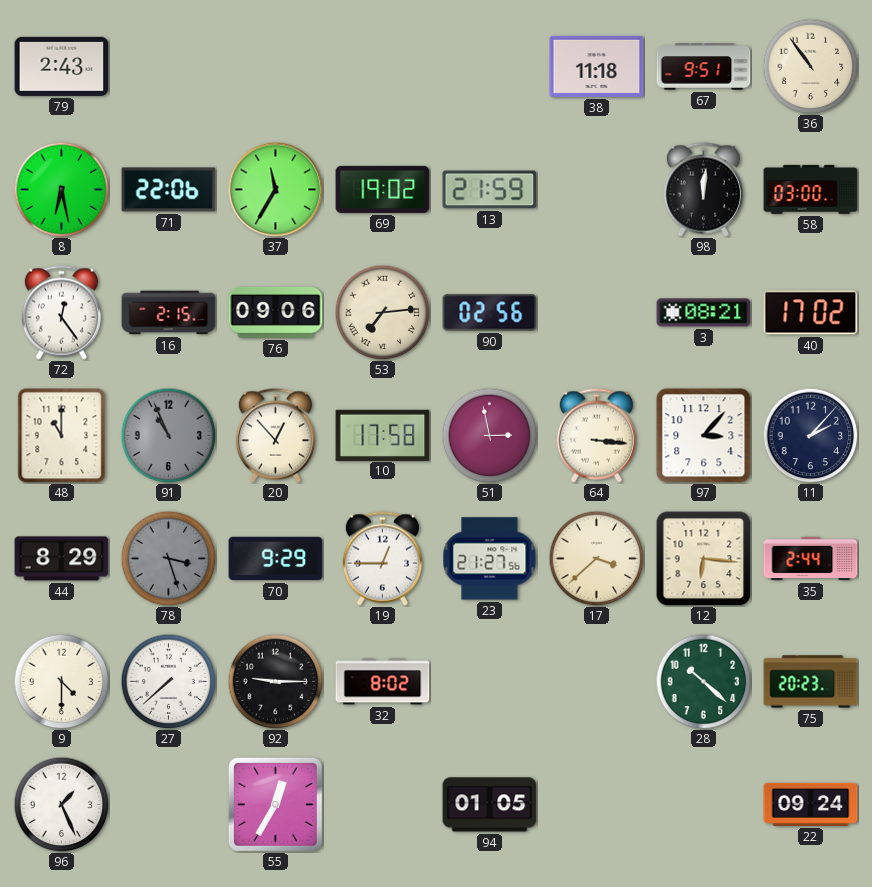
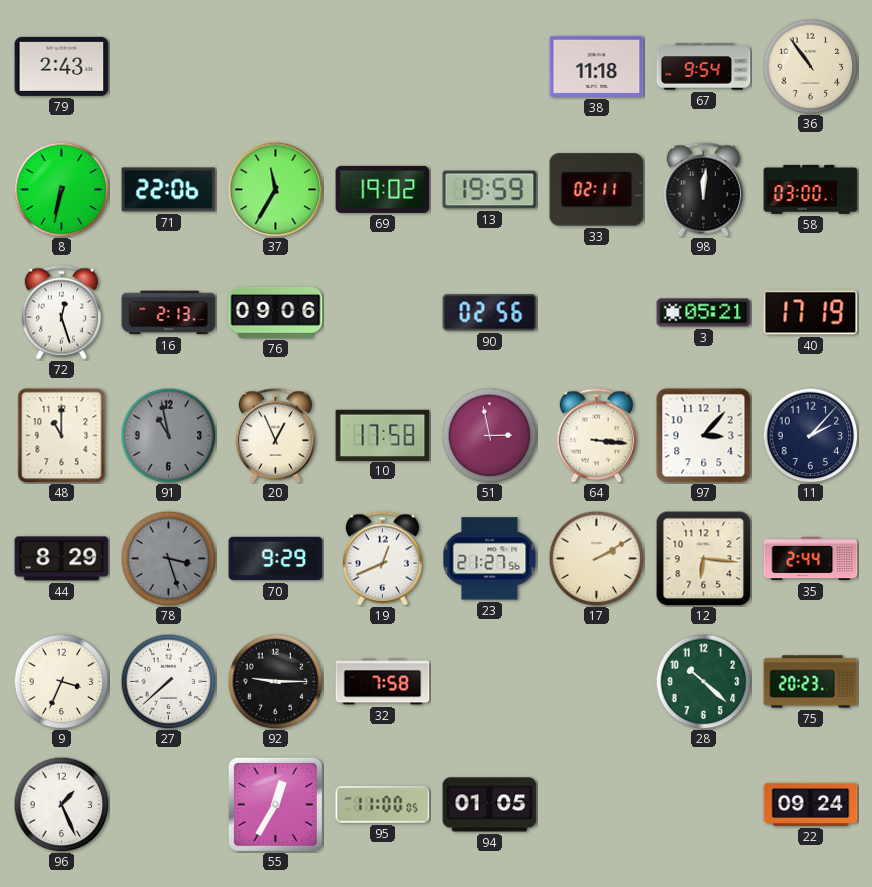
67: 9:51 -> 9:54 (704, 67)
8: 6:28 -> 6:32 (61, 189)
13: 21:59 -> 19:59 (490, 190)
33: none -> 02:11 (597, 190)
72: 12:24 -> 12:27 (61, 313)
16: 2:15 -> 2:13 (169, 313)
53: 7:14 -> none (382, 312)
3: 08:21 -> 05:21 (704, 313)
40: 17:02 -> 17:19 (811, 313)
91: 10:56 -> 10:58 (168, 435)
20: 12:53 -> 12:56 (275, 436)
19: 12:45 -> 12:41 (382, 559)
17: 3:38 -> 2:10 (596, 558)
9: 4:30 -> 3:34 (61, 681)
32: 8:02 -> 7:58 (383, 682)
95: none -> 11:00 (383, 805)
